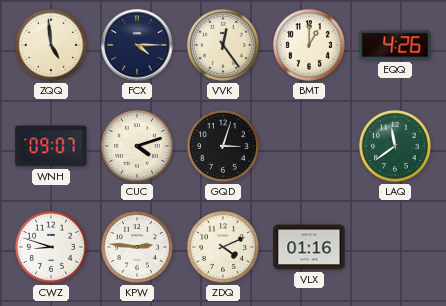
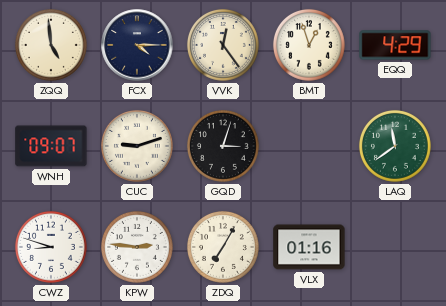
BMT: 1:00 -> 12:57 (309, 45)
EQQ: 4:26 -> 4:29 (395, 45)
CUC: 4:12 -> 9:12 (137, 146)
ZDQ: 4:11 -> 7:05 (223, 247)
